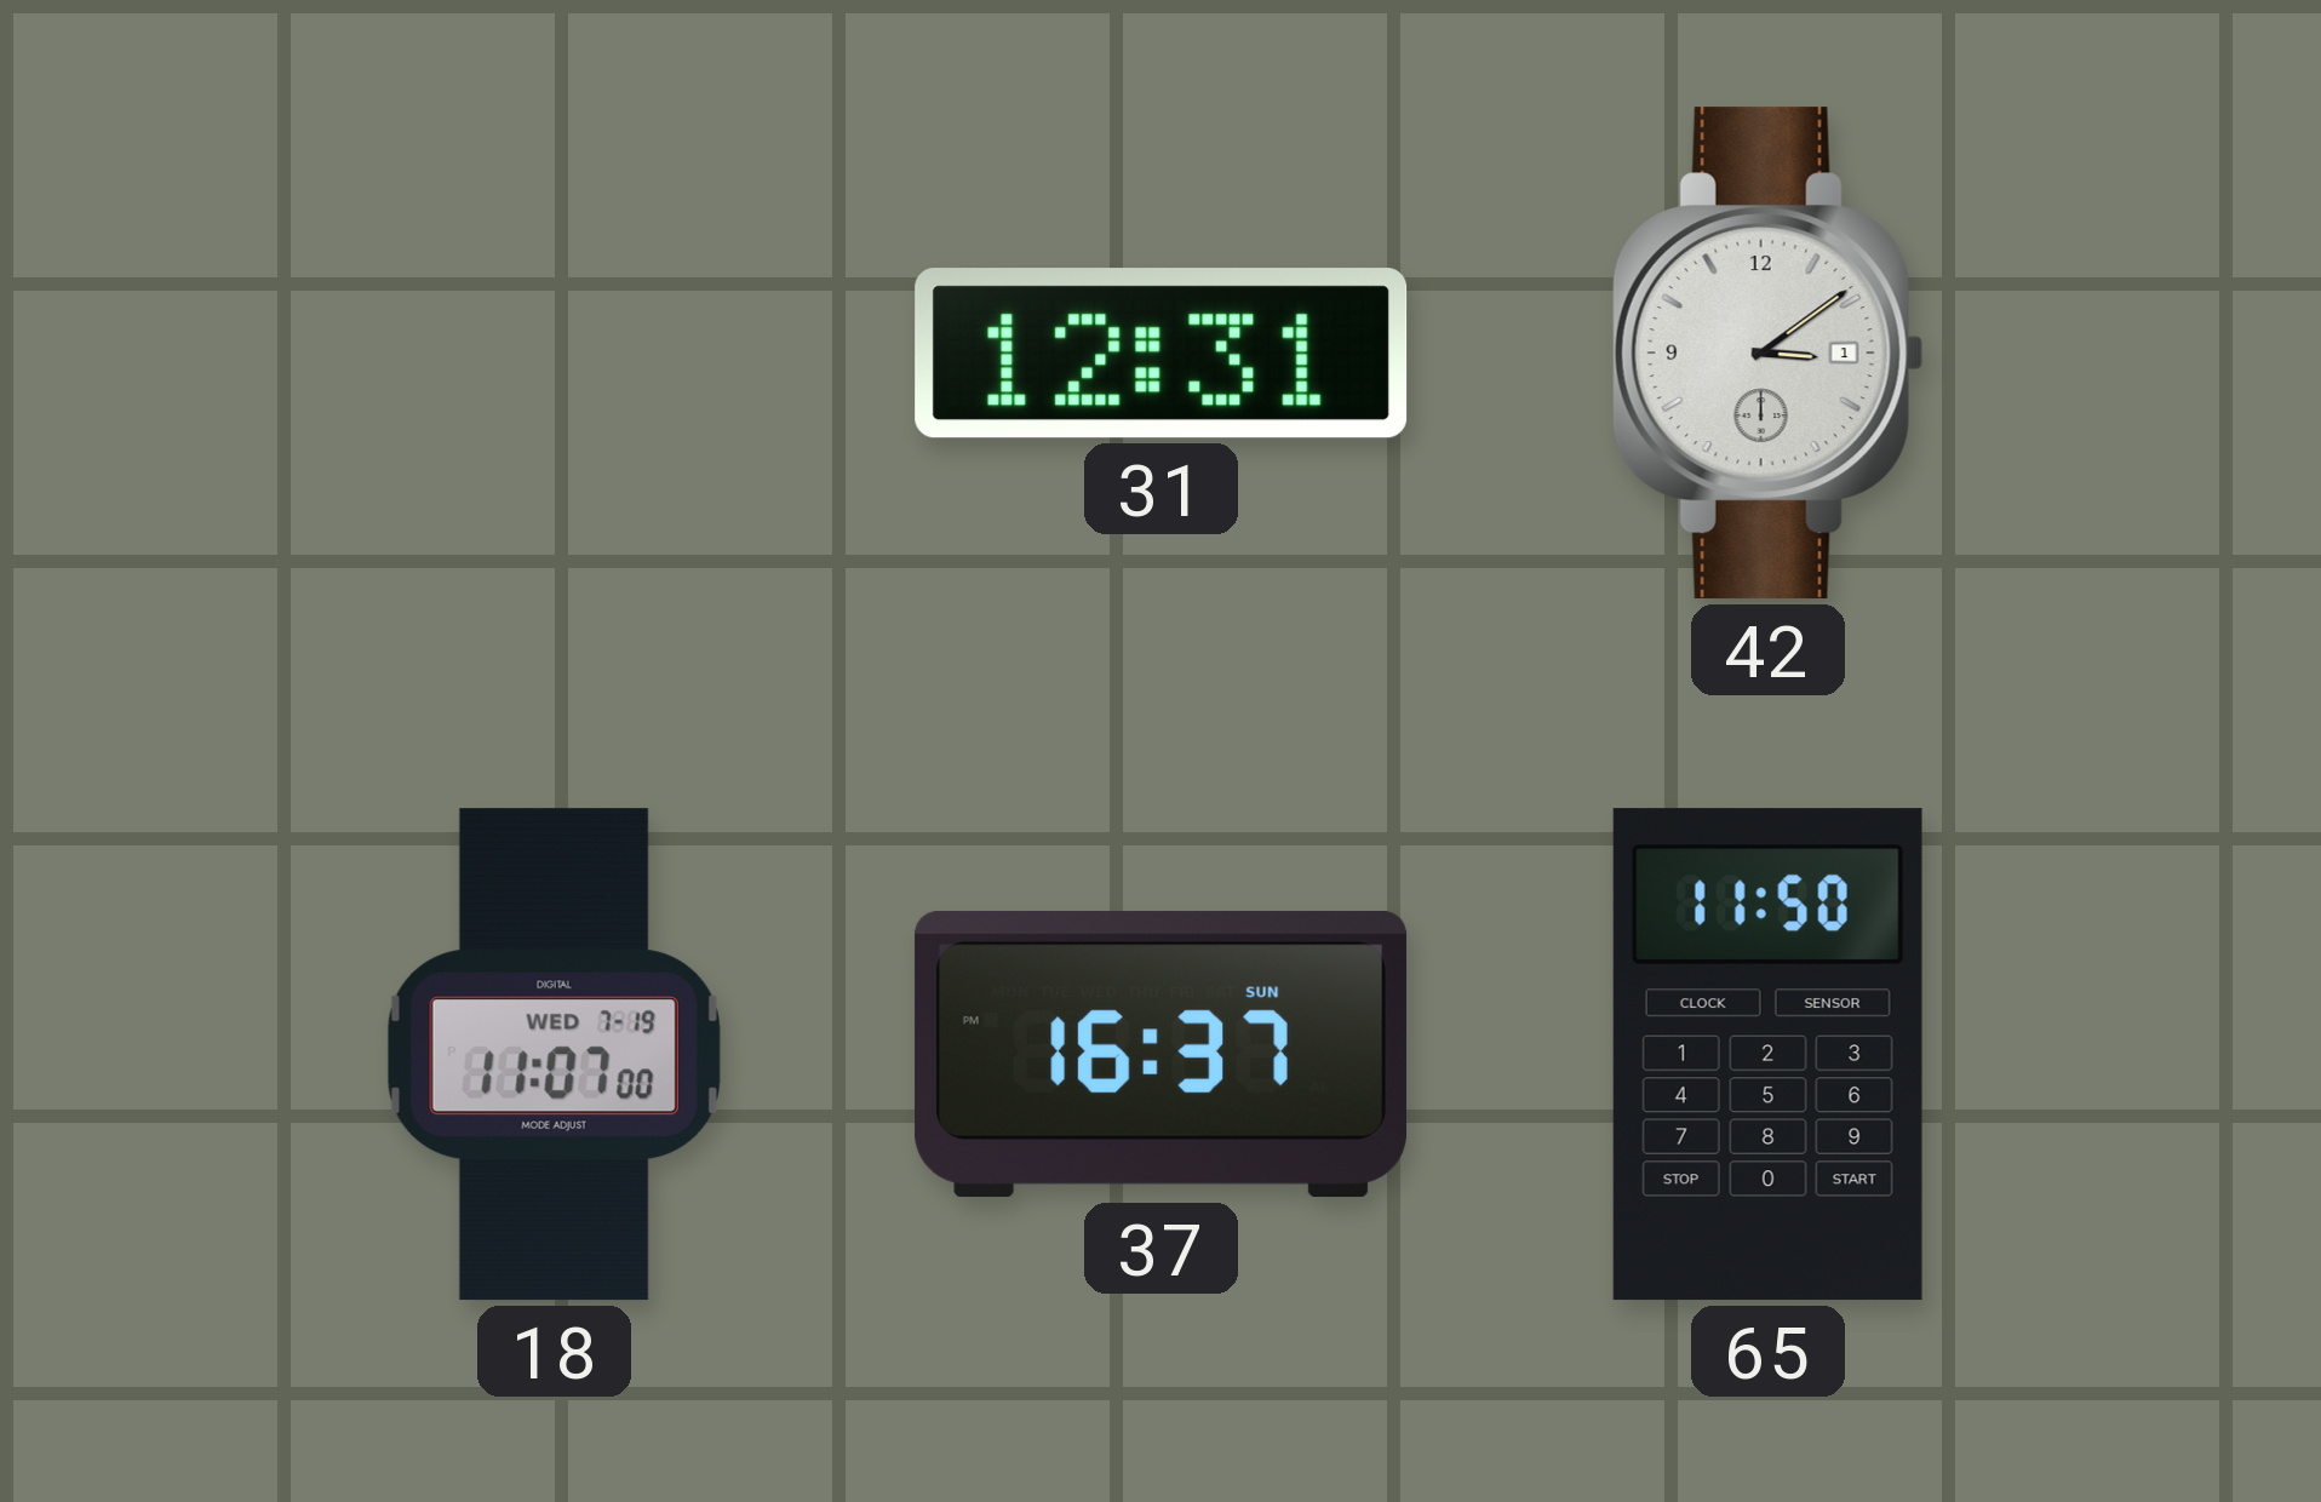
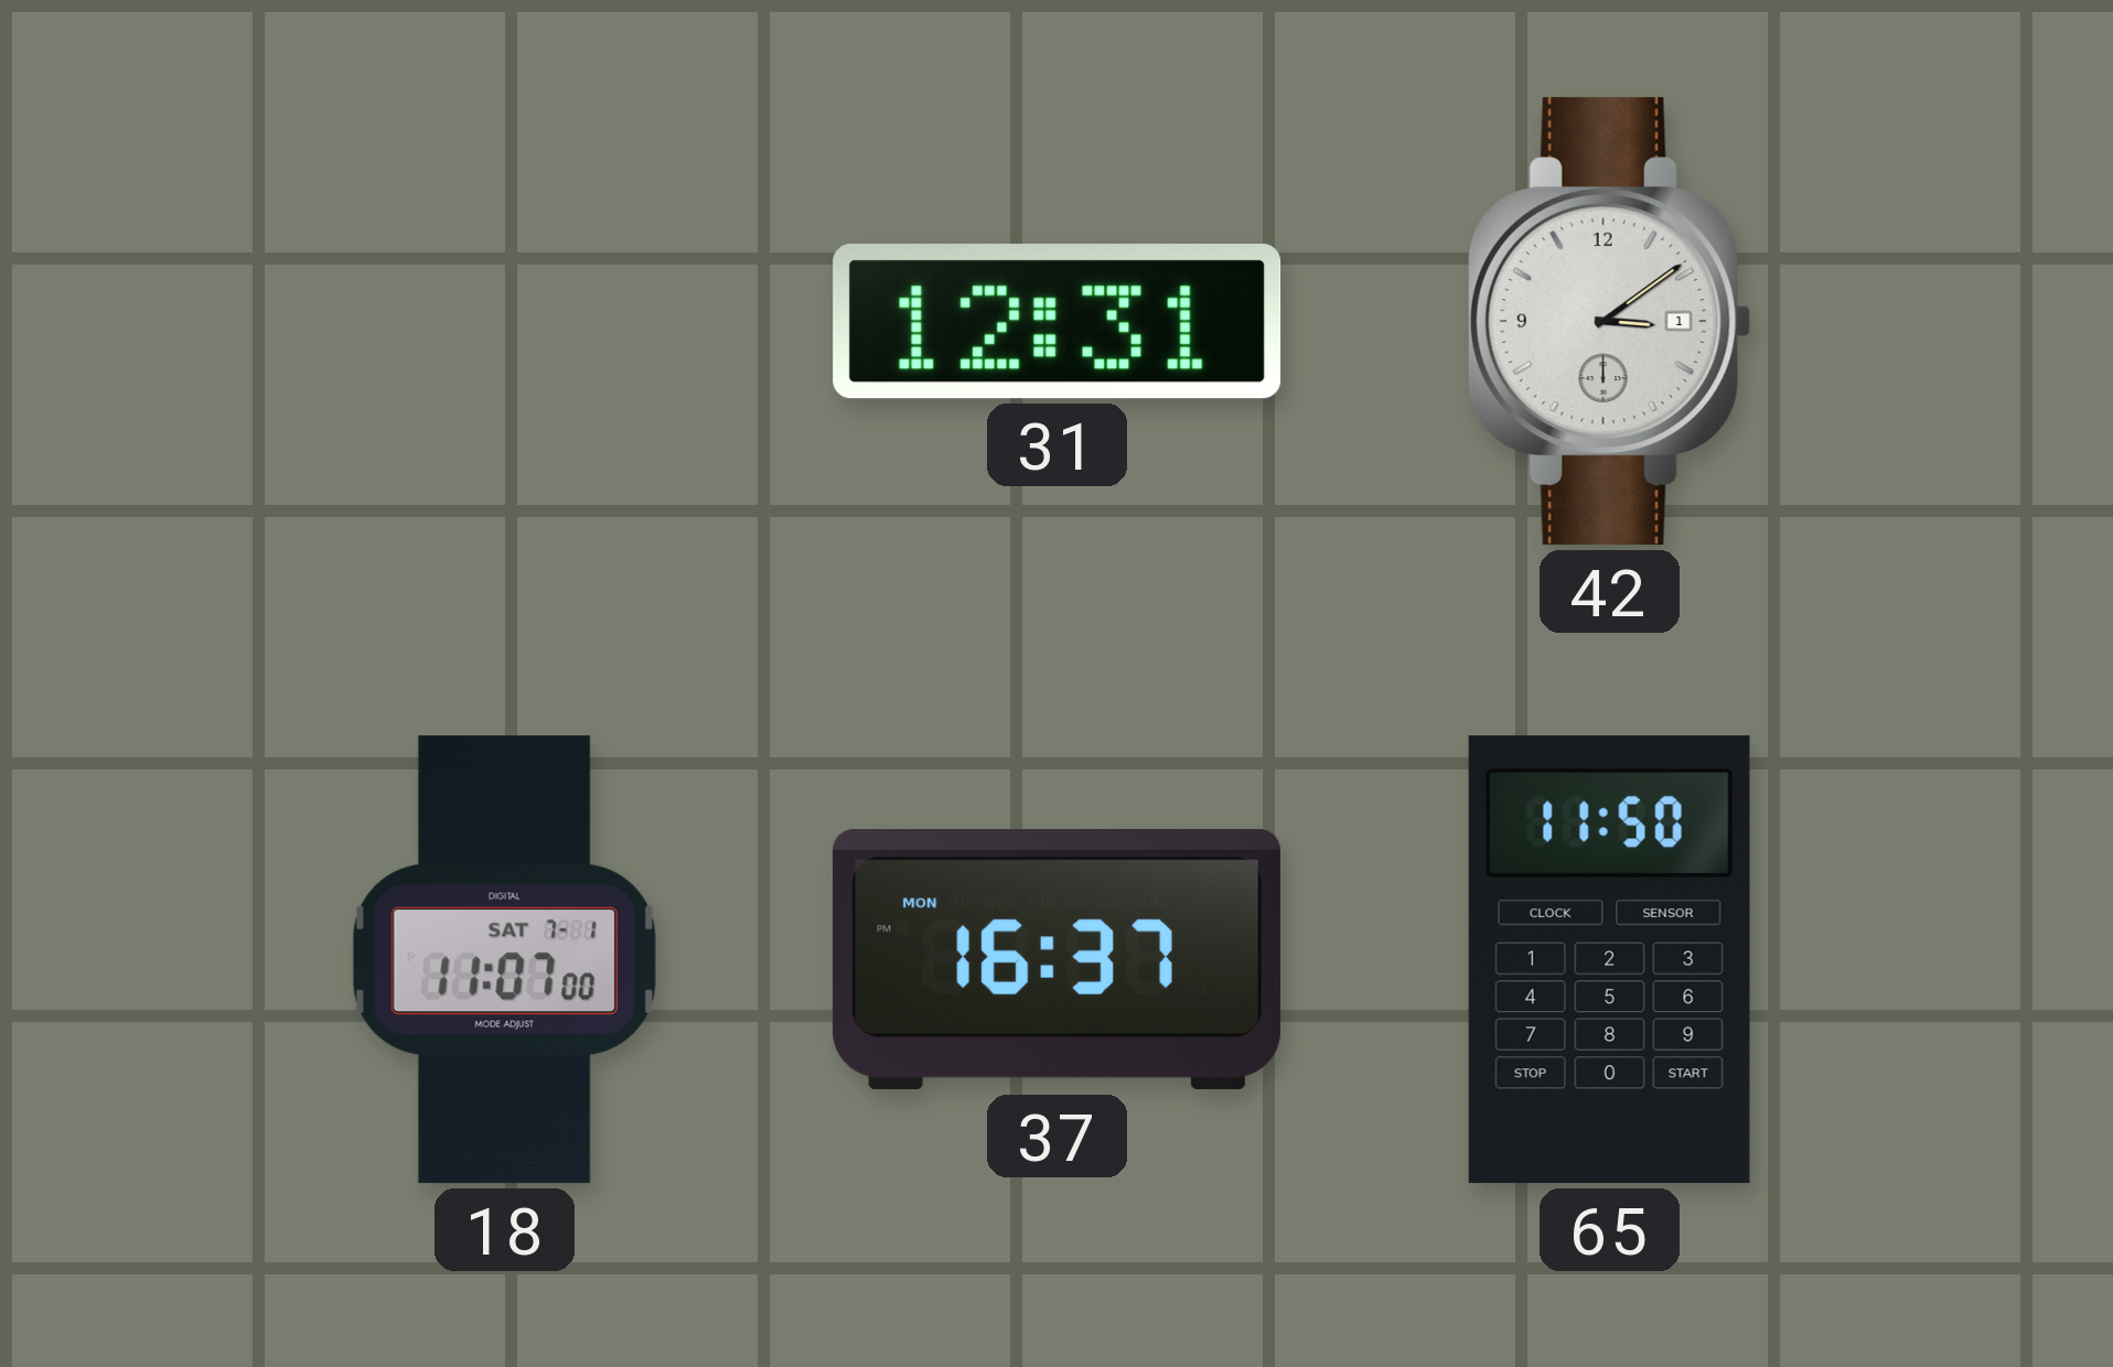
18 date: WED 7-19 -> SAT 7-1 (504, 960)
37 date: SUN -> MON (1056, 960)
